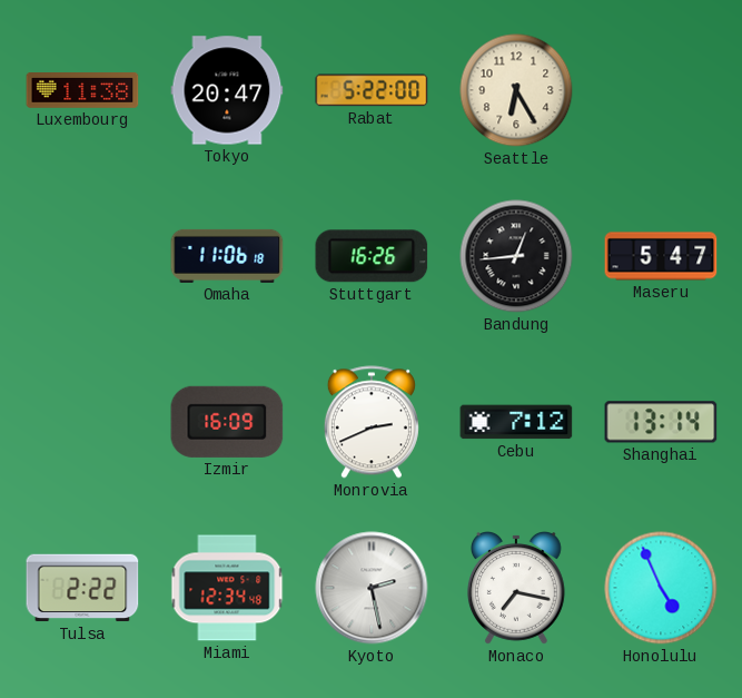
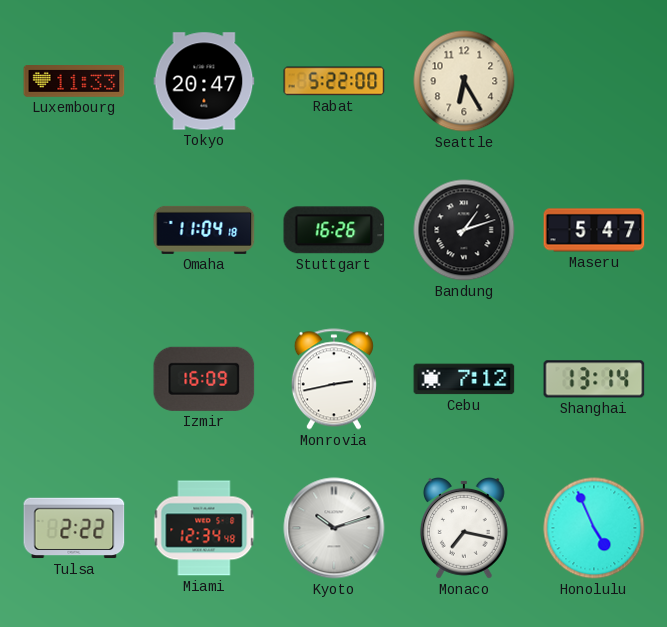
Luxembourg: 11:38 -> 11:33 (74, 82)
Omaha: 11:06 -> 11:04 (204, 230)
Bandung: 12:44 -> 1:12 (464, 230)
Monrovia: 2:41 -> 2:43 (334, 379)
Kyoto: 2:28 -> 10:12 (334, 528)
